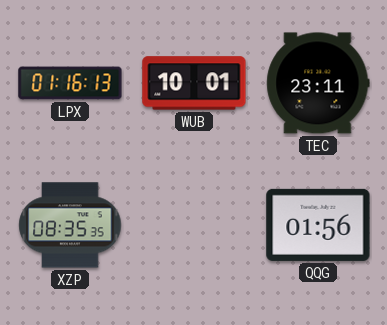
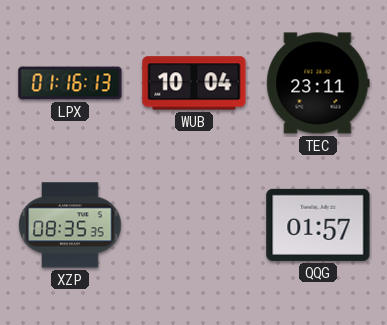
WUB: 10:01 -> 10:04 (194, 83)
QQG: 01:56 -> 01:57 (318, 225)
